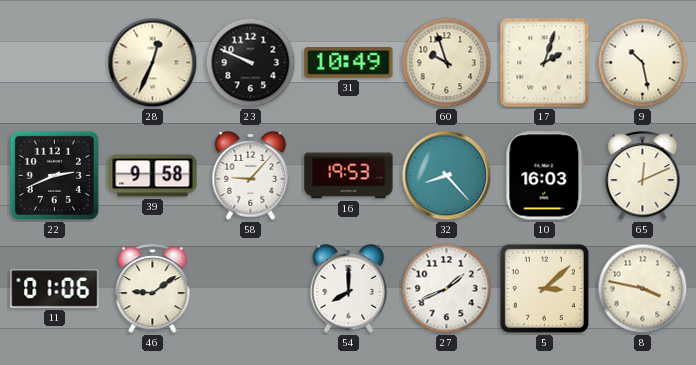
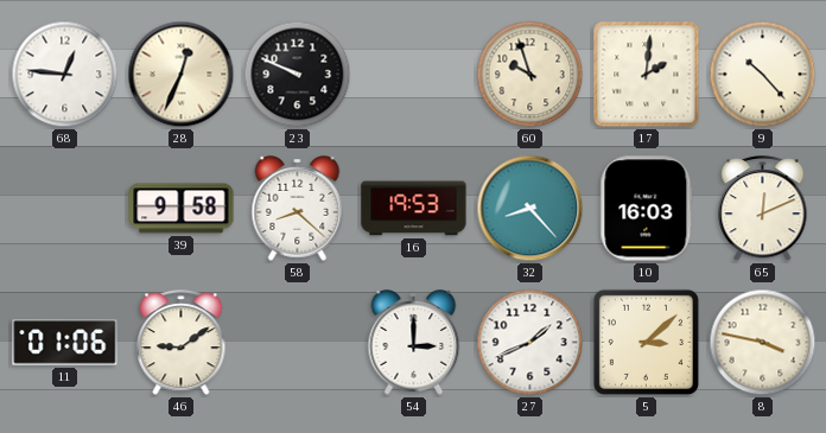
68: none -> 12:46 (65, 75)
31: 10:49 -> none (349, 63)
17: 2:03 -> 2:01 (647, 75)
9: 10:28 -> 10:23 (763, 75)
22: 2:41 -> none (54, 175)
58: 9:07 -> 8:22 (298, 209)
54: 8:00 -> 3:00 (414, 343)
